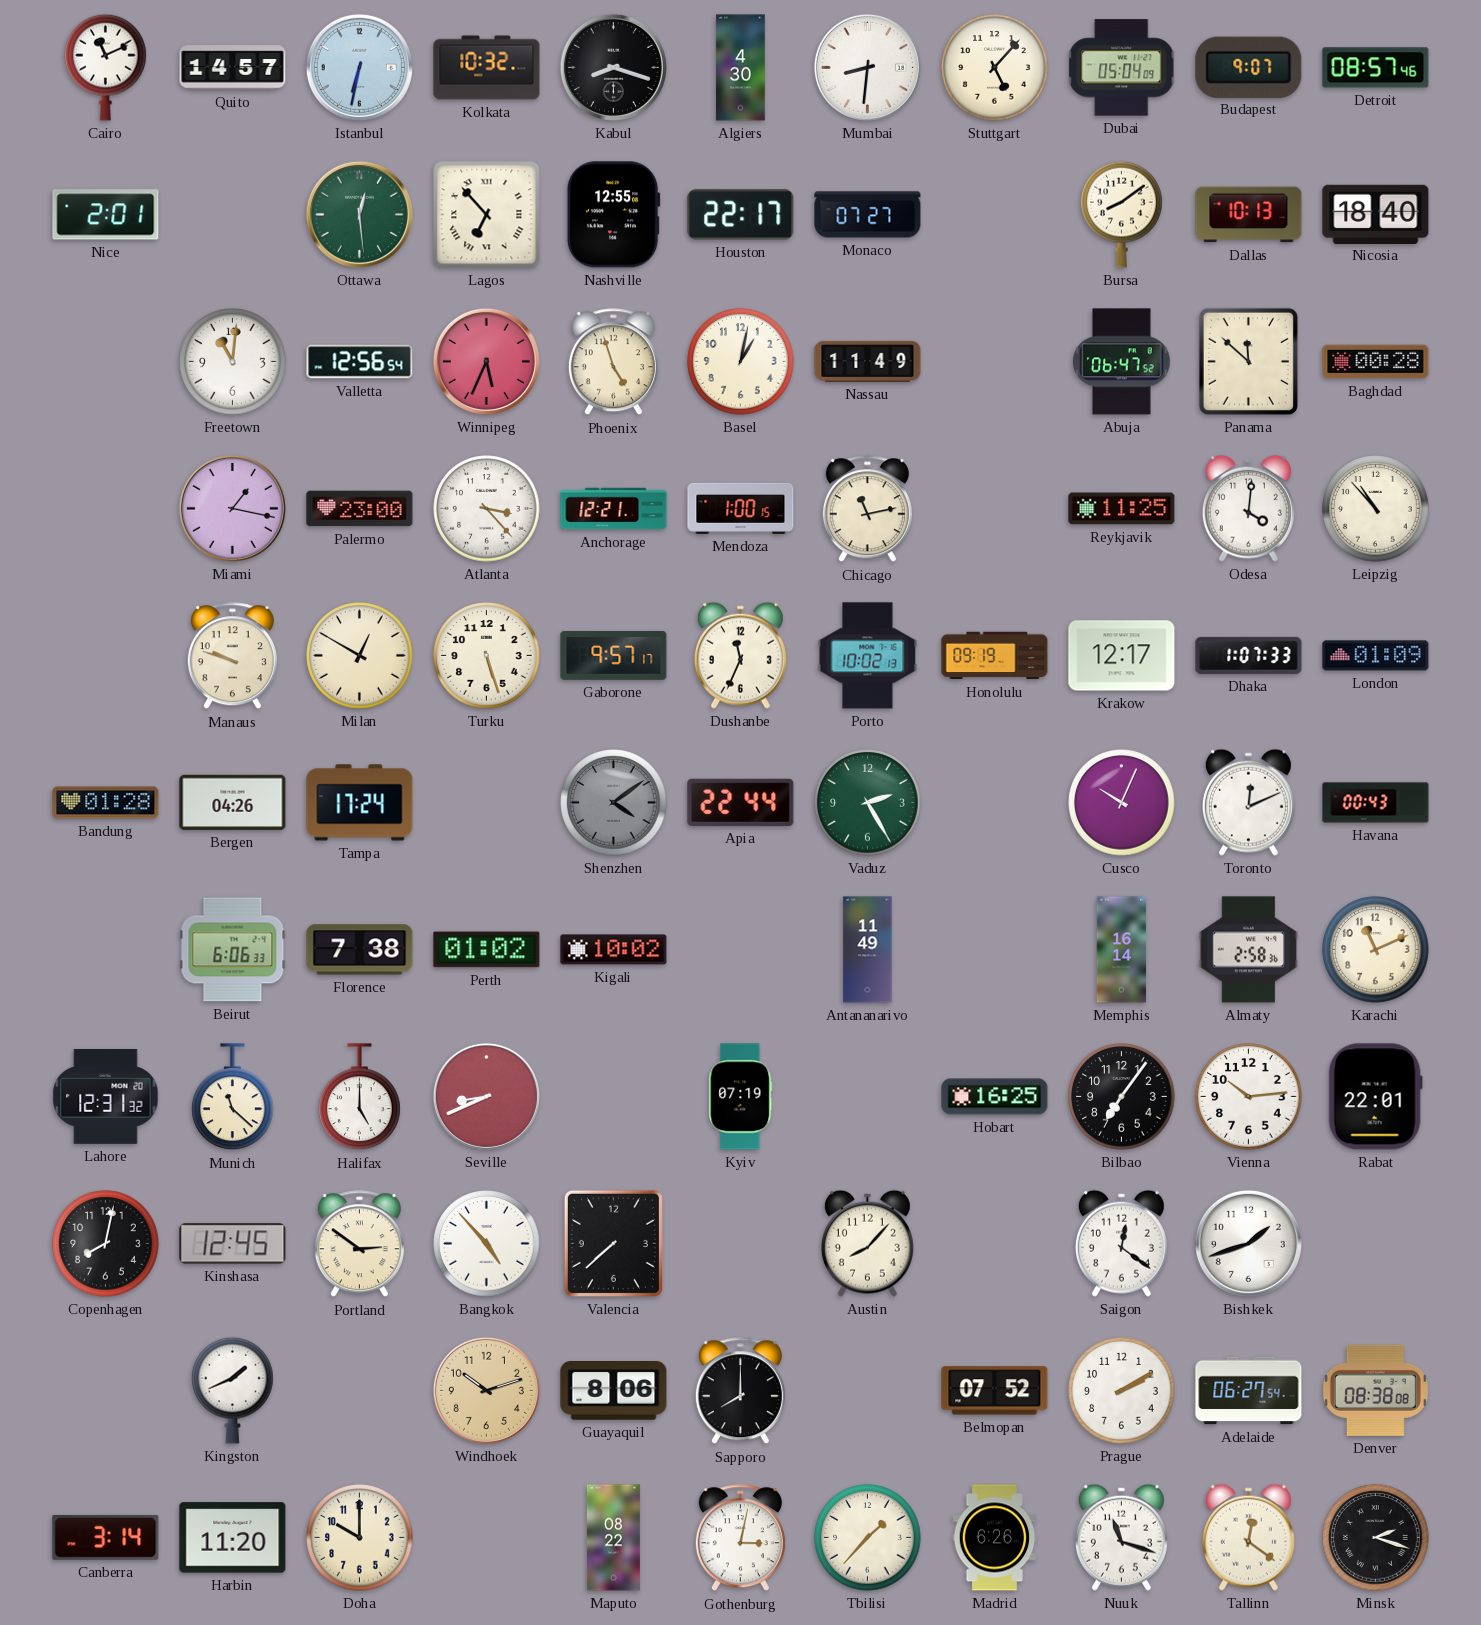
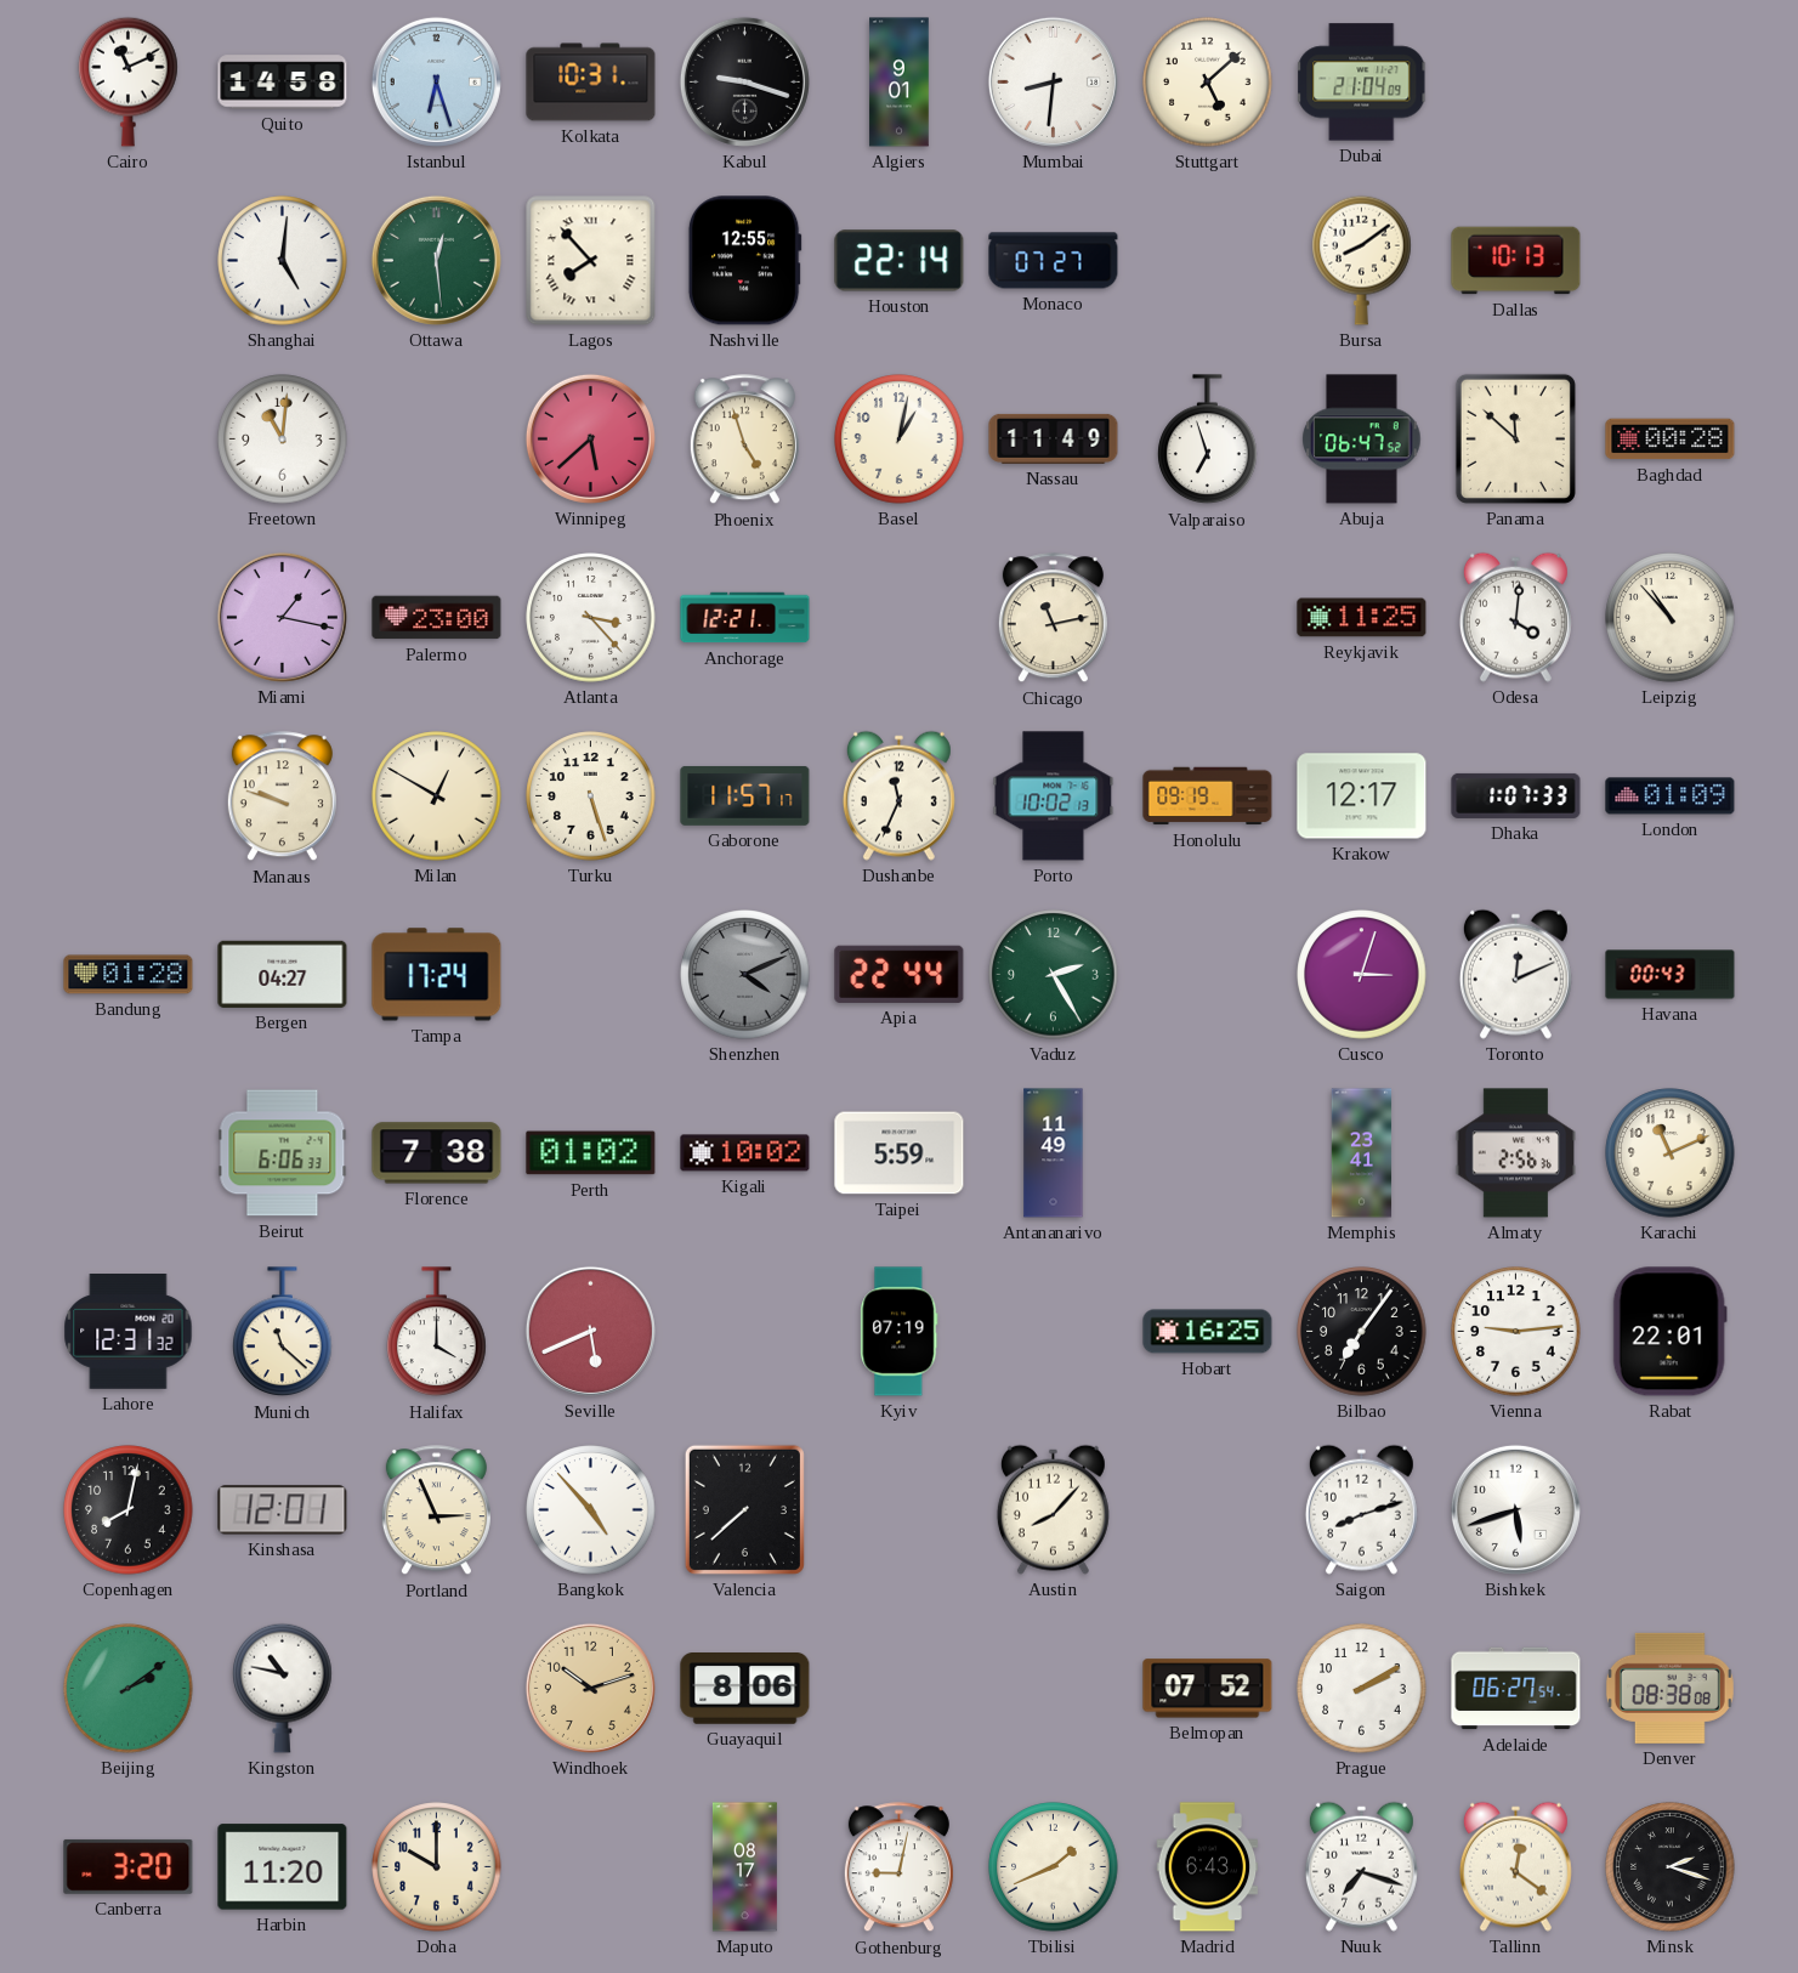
Quito: 14:57 -> 14:58 (283, 83)
Istanbul: 6:32 -> 6:27 (436, 81)
Kolkata: 10:32 -> 10:31 (591, 83)
Kabul: 8:18 -> 9:18 (744, 81)
Algiers: 4:30 -> 9:01 (900, 83)
Stuttgart: 5:07 -> 5:08 (1208, 83)
Dubai: 05:04 -> 21:04 (1362, 83)
Budapest: 9:07 -> none (1249, 67)
Detroit: 08:57 -> none (1376, 68)
Nice: 2:01 -> none (106, 215)
Shanghai: none -> 5:01 (283, 261)
Lagos: 6:53 -> 7:53 (591, 261)
Houston: 22:17 -> 22:14 (900, 261)
Nicosia: 18:40 -> none (1376, 214)
Valletta: 12:56 -> none (360, 362)
Winnipeg: 5:34 -> 5:38 (590, 438)
Valparaiso: none -> 6:57 (1208, 440)
Mendoza: 1:00 -> none (741, 508)
Gaborone: 9:57 -> 11:57 (745, 795)
Bergen: 04:26 -> 04:27 (283, 974)
Shenzhen: 4:09 -> 4:11 (745, 975)
Cusco: 10:04 -> 3:03 (1362, 975)
Taipei: none -> 5:59 (900, 1153)
Memphis: 16:14 -> 23:41 (1362, 1153)
Almaty: 2:58 -> 2:56 (1515, 1153)
Halifax: 5:00 -> 4:00 (437, 1332)
Seville: 8:41 -> 5:41 (590, 1331)
Vienna: 10:14 -> 9:14 (1516, 1332)
Kinshasa: 12:45 -> 12:01 (283, 1510)
Portland: 2:51 -> 2:56 (436, 1510)
Saigon: 12:21 -> 8:12 (1361, 1509)
Bishkek: 1:42 -> 5:42 (1515, 1509)
Beijing: none -> 2:09 (129, 1689)
Kingston: 1:41 -> 10:47 (283, 1688)
Sapporo: 8:00 -> none (740, 1391)
Canberra: 3:14 -> 3:20 (129, 1866)
Maputo: 08:22 -> 08:17 (744, 1867)
Gothenburg: 3:02 -> 9:02 (898, 1867)
Tbilisi: 1:37 -> 1:41 (1054, 1867)
Madrid: 6:26 -> 6:43 (1208, 1867)
Nuuk: 11:18 -> 7:18 (1361, 1866)
